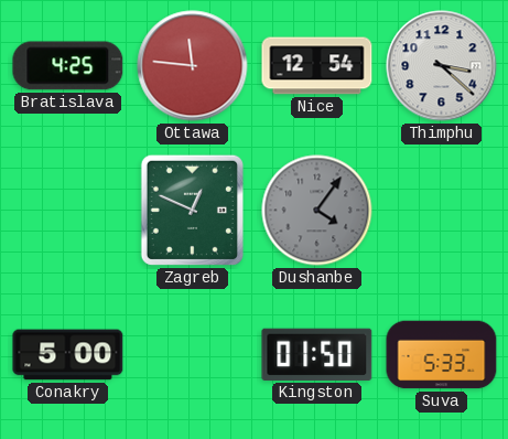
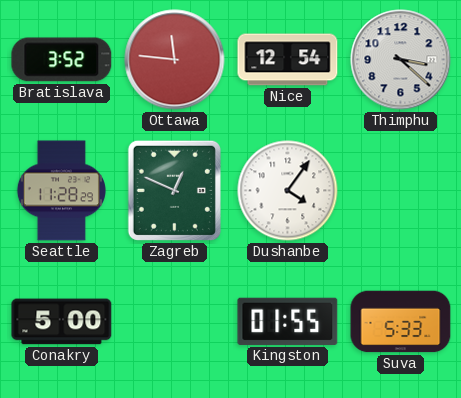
Bratislava: 4:25 -> 3:52 (62, 60)
Seattle: none -> 11:28 (61, 191)
Dushanbe dial: grey -> white (288, 191)
Kingston: 01:50 -> 01:55 (288, 321)
